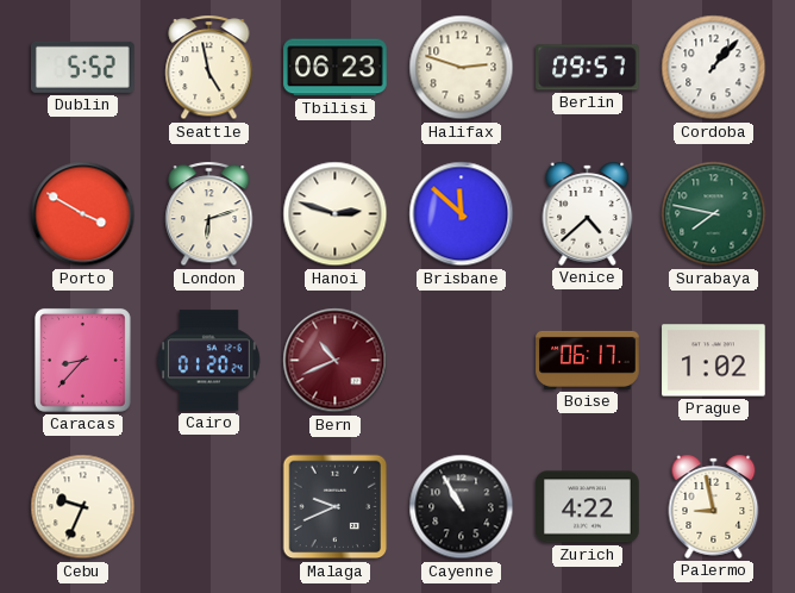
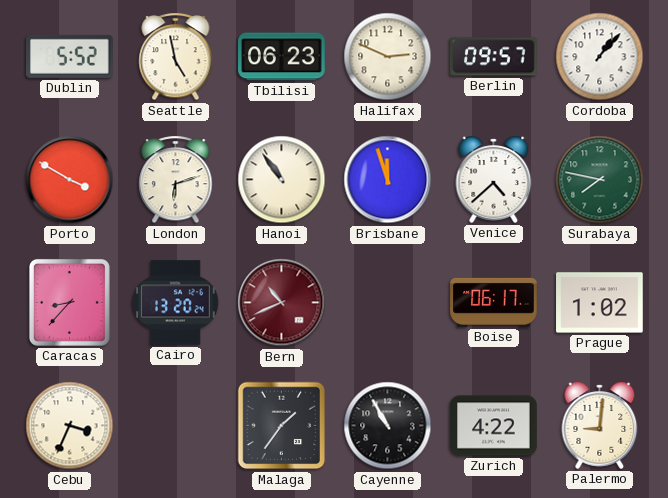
Halifax: 2:48 -> 2:49 (388, 57)
Hanoi: 2:48 -> 10:54 (282, 180)
Brisbane: 11:52 -> 11:57 (388, 180)
Cairo: 01:20 -> 13:20 (176, 303)
Cebu: 9:34 -> 3:34 (70, 426)
Malaga: 9:41 -> 1:36 (282, 426)
Palermo: 8:58 -> 9:01 (600, 425)
